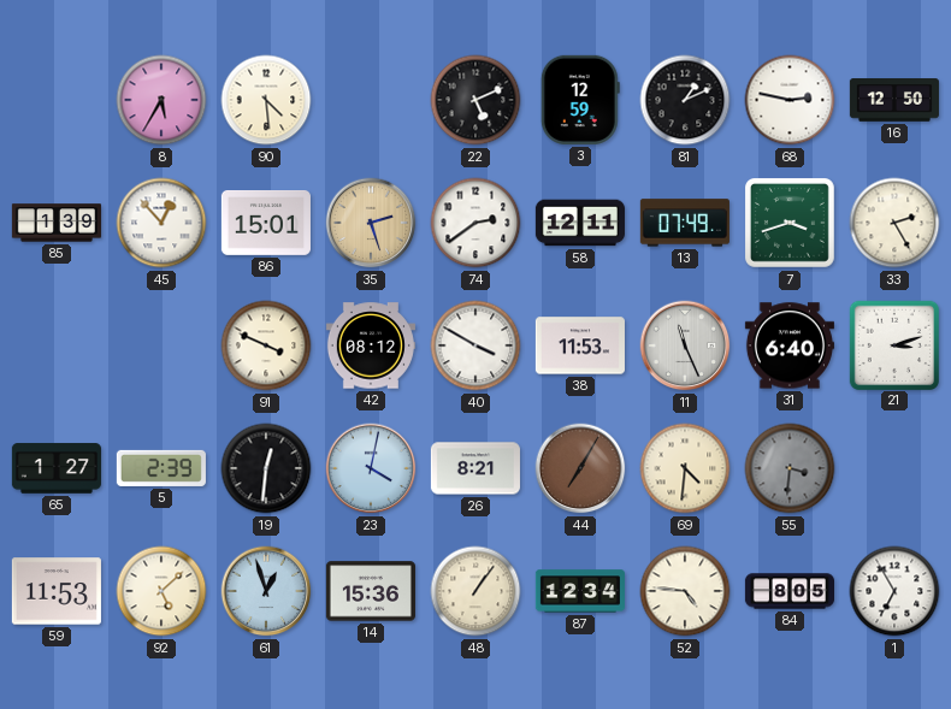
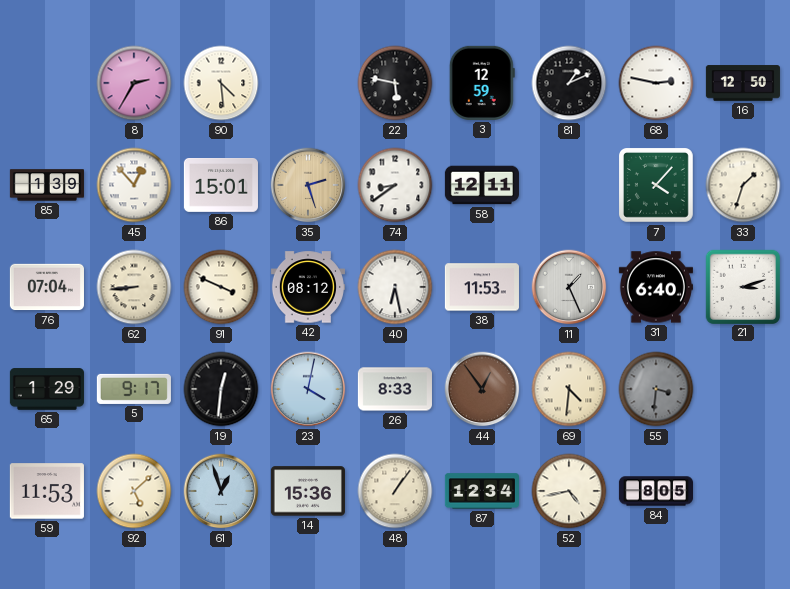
8: 5:35 -> 2:35 (134, 83)
22: 5:11 -> 5:47 (395, 83)
74: 2:39 -> 8:39 (395, 185)
13: 07:49 -> none (685, 223)
7: 3:42 -> 4:07 (657, 186)
33: 2:25 -> 1:33 (743, 185)
76: none -> 07:04 (47, 287)
62: none -> 8:44 (134, 287)
40: 3:50 -> 6:28 (395, 287)
11: 11:26 -> 1:26 (569, 287)
65: 1:27 -> 1:29 (47, 389)
5: 2:39 -> 9:17 (134, 389)
26: 8:21 -> 8:33 (395, 389)
44: 7:05 -> 12:54 (482, 389)
52: 4:46 -> 4:43 (569, 491)
1: 6:55 -> none (894, 591)
